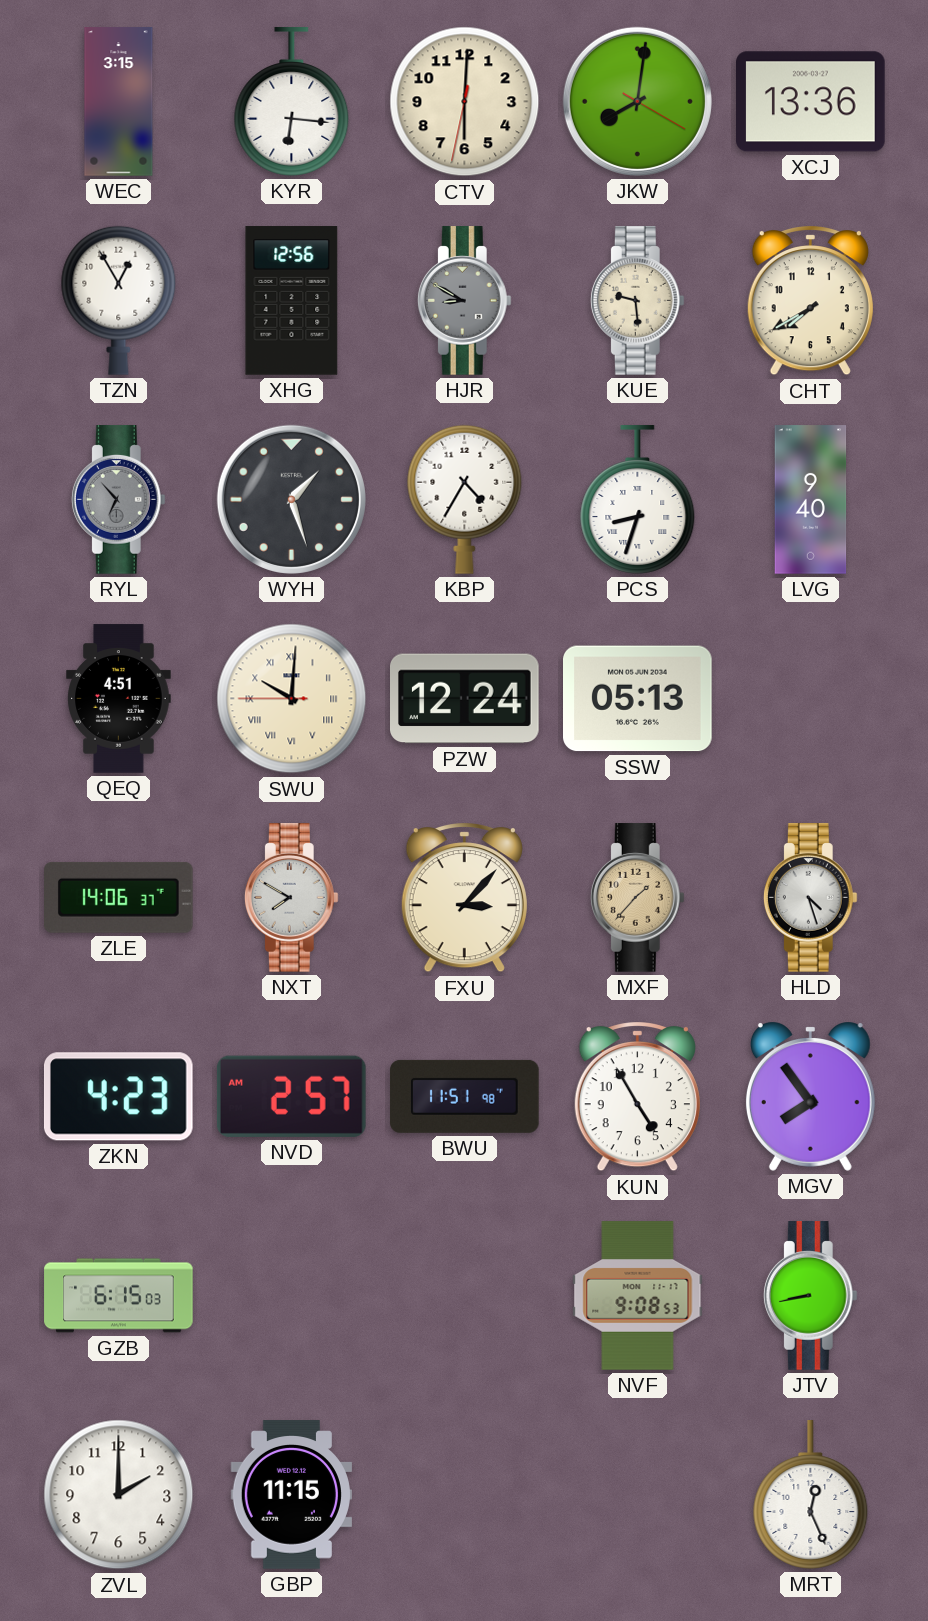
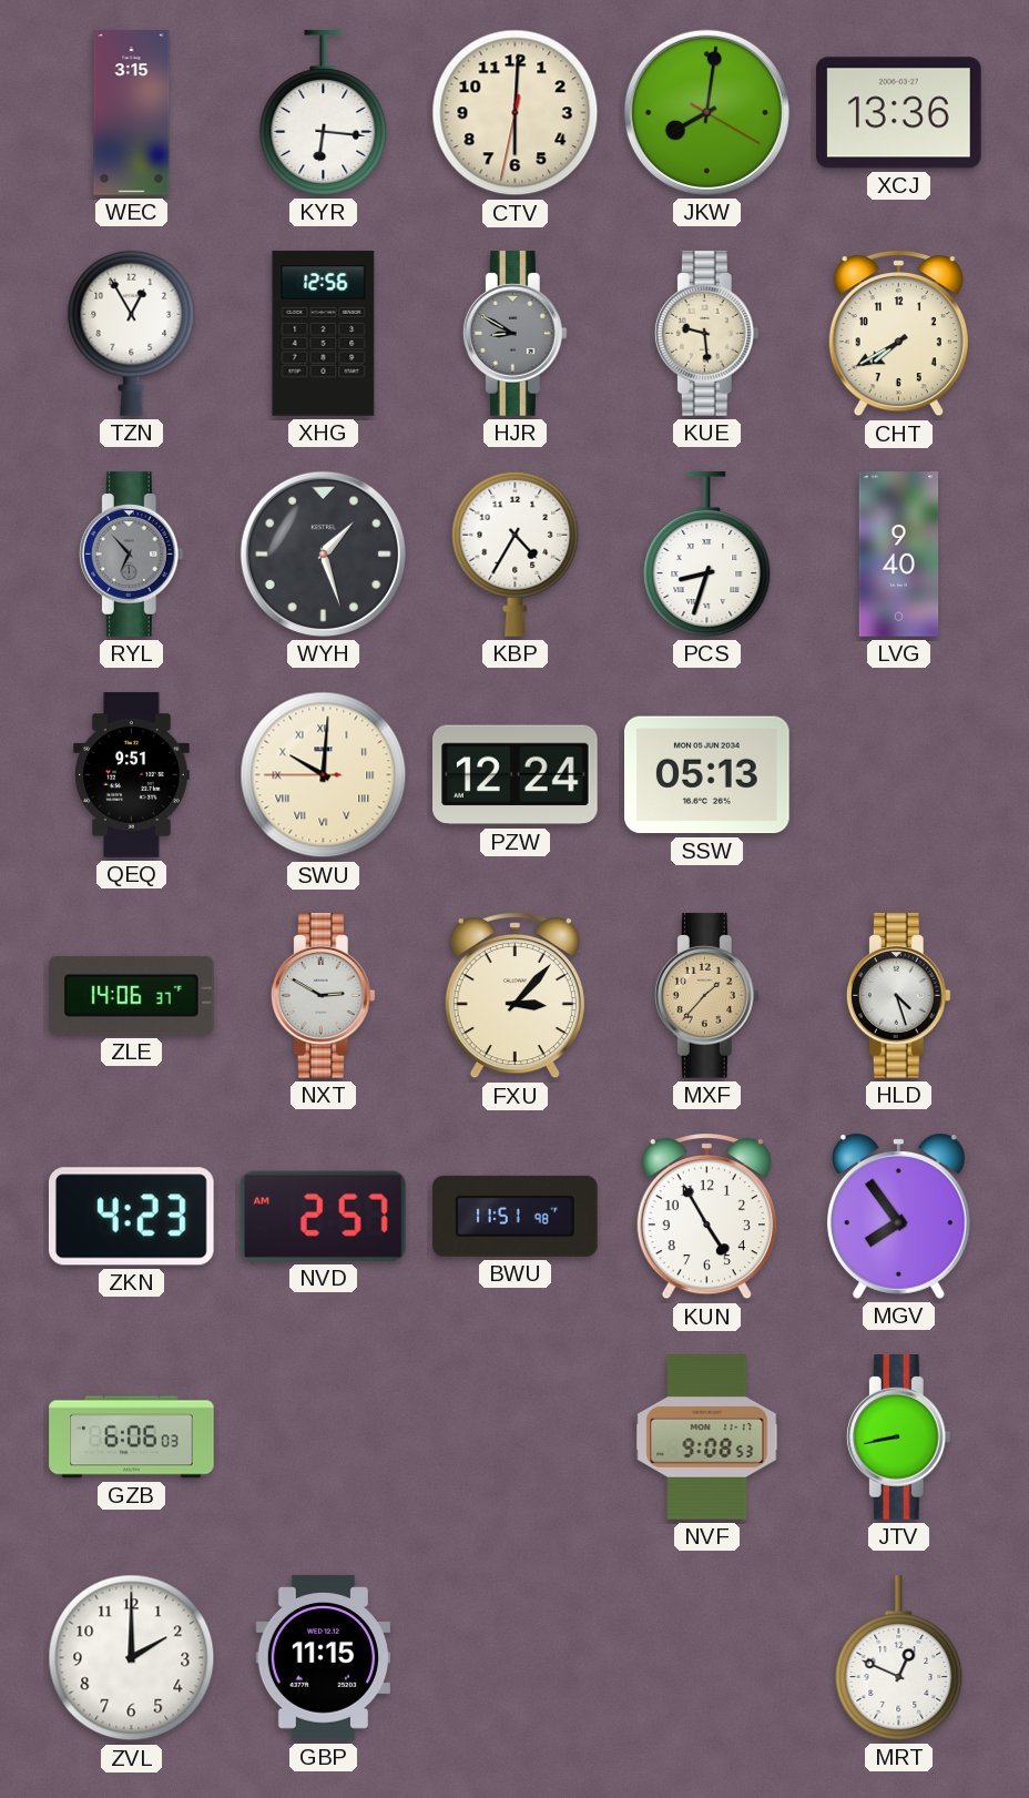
QEQ: 4:51 -> 9:51 (132, 775)
NXT: 7:50 -> 2:50 (323, 996)
GZB: 6:15 -> 6:06 (132, 1438)
MRT: 12:26 -> 12:49 (899, 1658)
